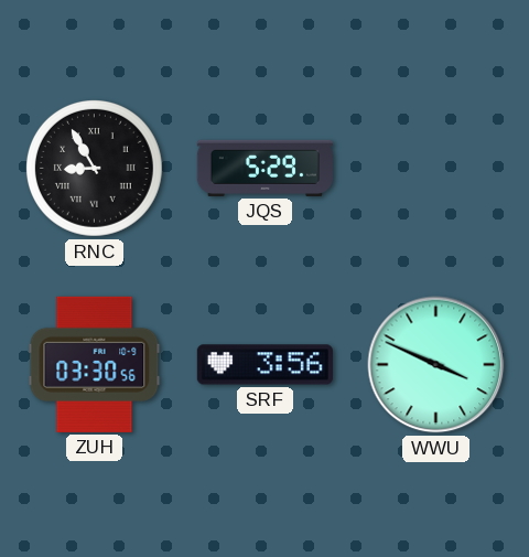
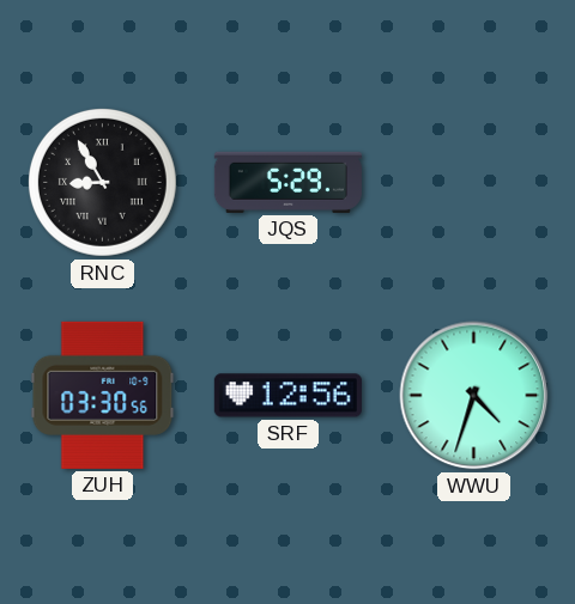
SRF: 3:56 -> 12:56 (287, 396)
WWU: 3:49 -> 4:33 (474, 396)
